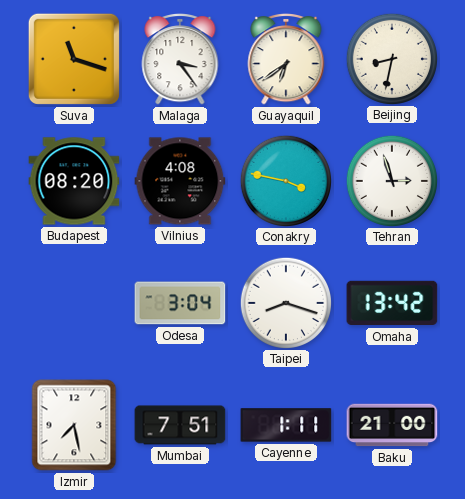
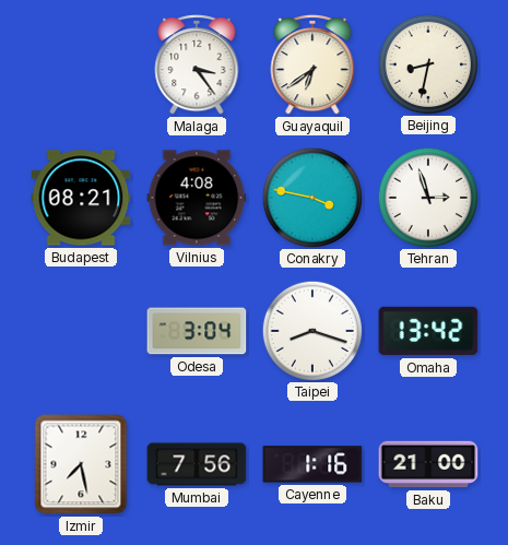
Suva: 11:18 -> none (74, 59)
Budapest: 08:20 -> 08:21 (81, 198)
Mumbai: 7:51 -> 7:56 (197, 464)
Cayenne: 1:11 -> 1:16 (312, 464)
